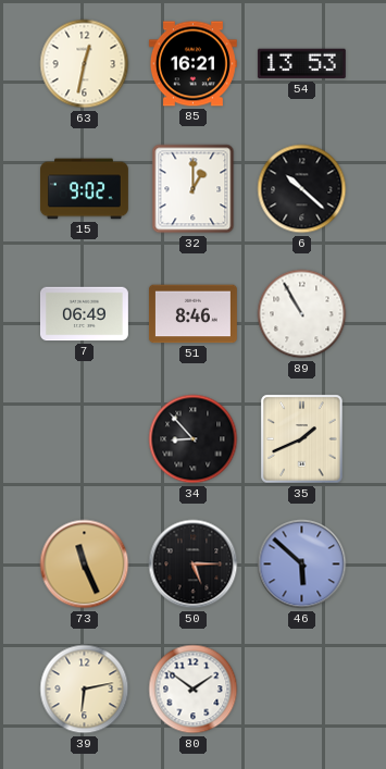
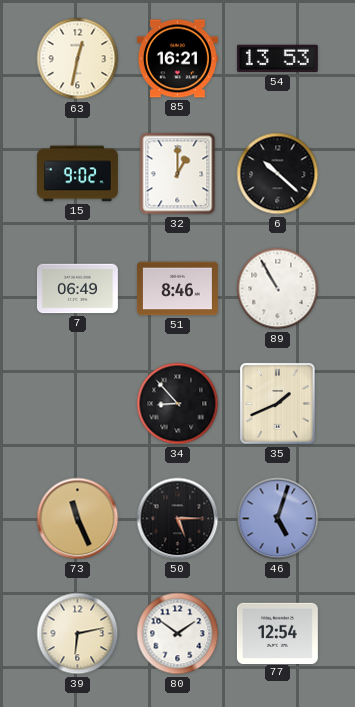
46: 5:52 -> 5:03 (278, 519)
77: none -> 12:54 (277, 633)
